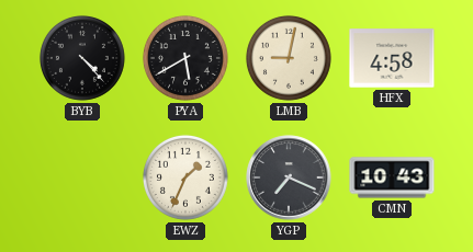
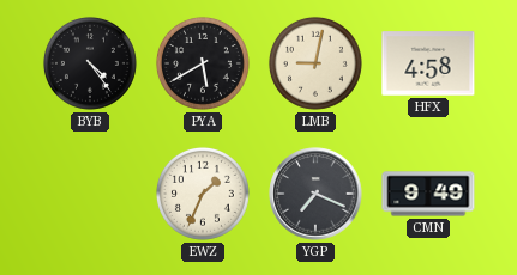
BYB: 4:23 -> 4:24 (90, 63)
CMN: 10:43 -> 9:49 (428, 194)
